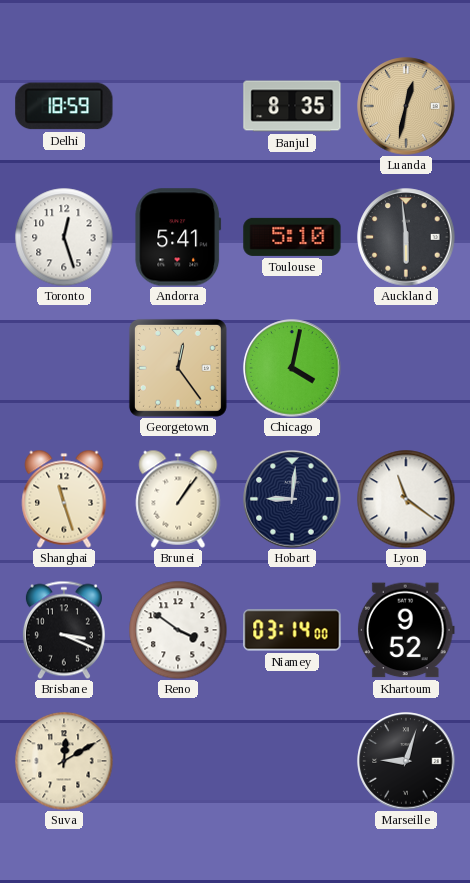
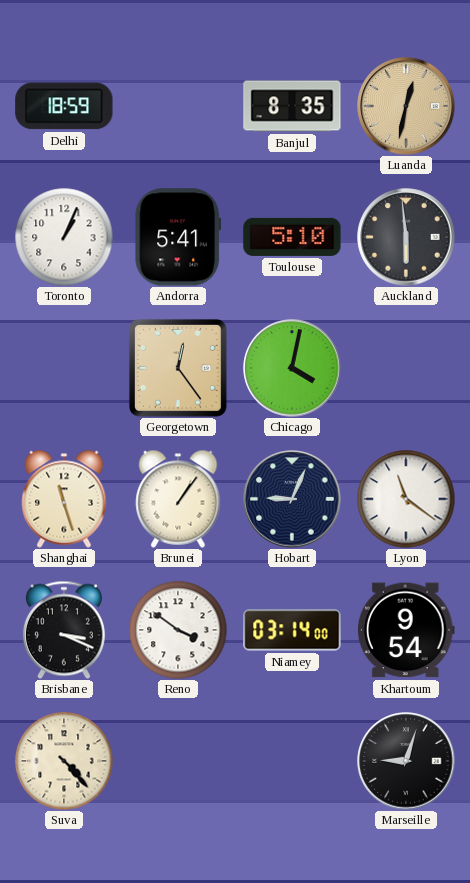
Toronto: 12:27 -> 1:04 (64, 237)
Hobart: 9:01 -> 9:04 (292, 499)
Khartoum: 9:52 -> 9:54 (406, 630)
Suva: 12:10 -> 4:23 (64, 761)
